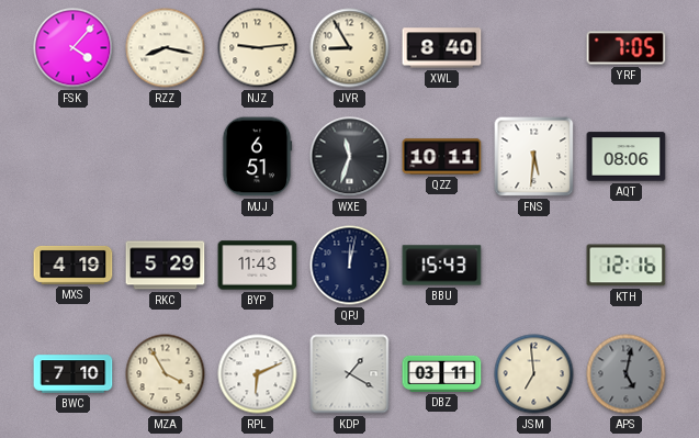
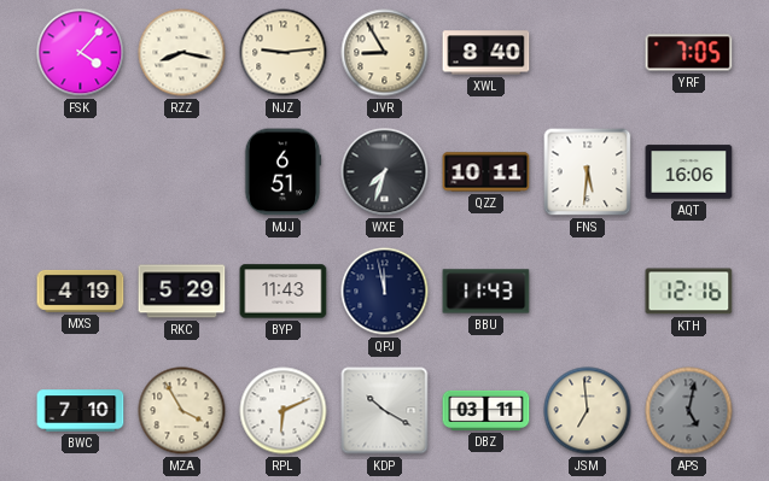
WXE: 11:33 -> 7:33 (385, 172)
AQT: 08:06 -> 16:06 (689, 172)
QPJ: 12:02 -> 11:58 (385, 292)
BBU: 15:43 -> 11:43 (487, 292)
KDP: 1:20 -> 10:20 (385, 411)
